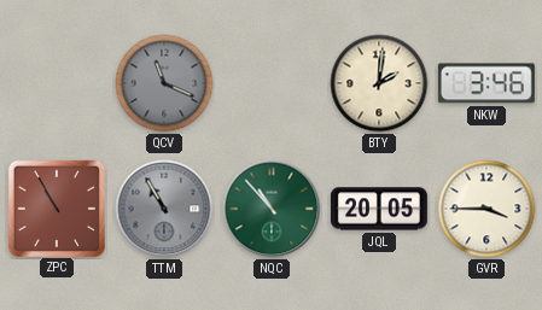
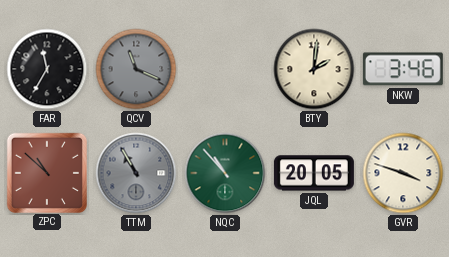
FAR: none -> 11:35 (47, 69)
ZPC: 10:55 -> 10:52 (46, 172)
GVR: 3:45 -> 3:48 (403, 173)
